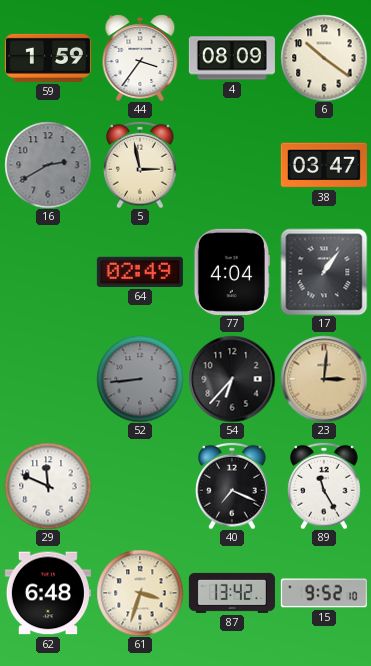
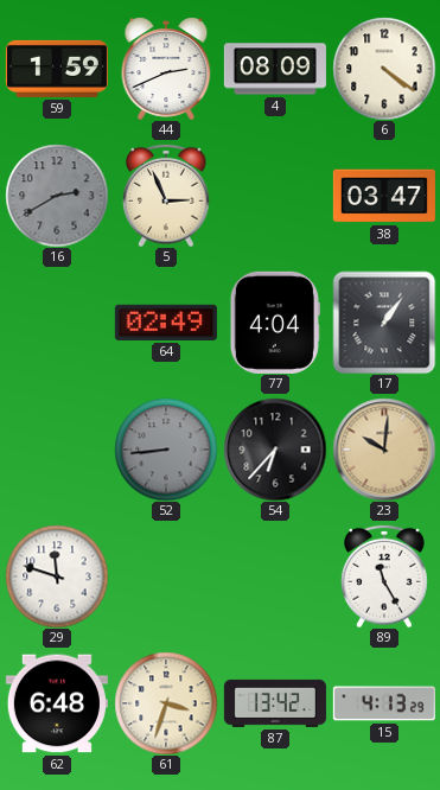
44: 3:36 -> 2:41 (166, 69)
6: 10:21 -> 4:21 (384, 69)
5: 2:58 -> 2:56 (166, 196)
23: 3:01 -> 10:01 (384, 450)
29: 11:49 -> 11:48 (57, 576)
40: 7:19 -> none (232, 486)
15: 9:52 -> 4:13 (384, 703)
